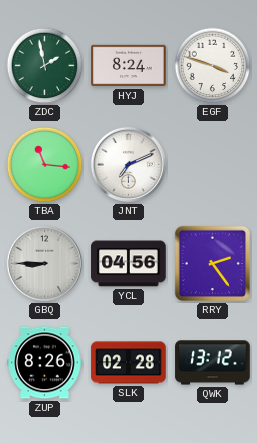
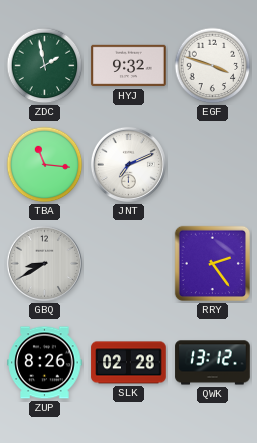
HYJ: 8:24 -> 9:32 (129, 66)
GBQ: 8:45 -> 8:40 (44, 263)
YCL: 04:56 -> none (129, 264)
